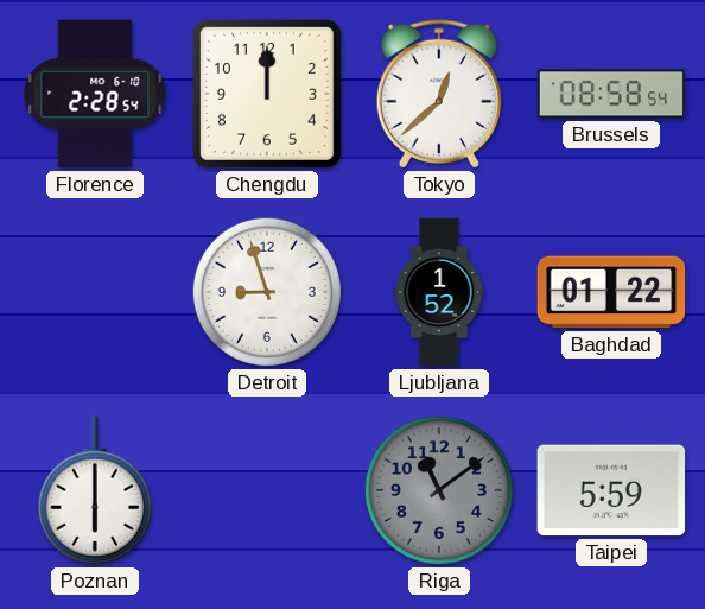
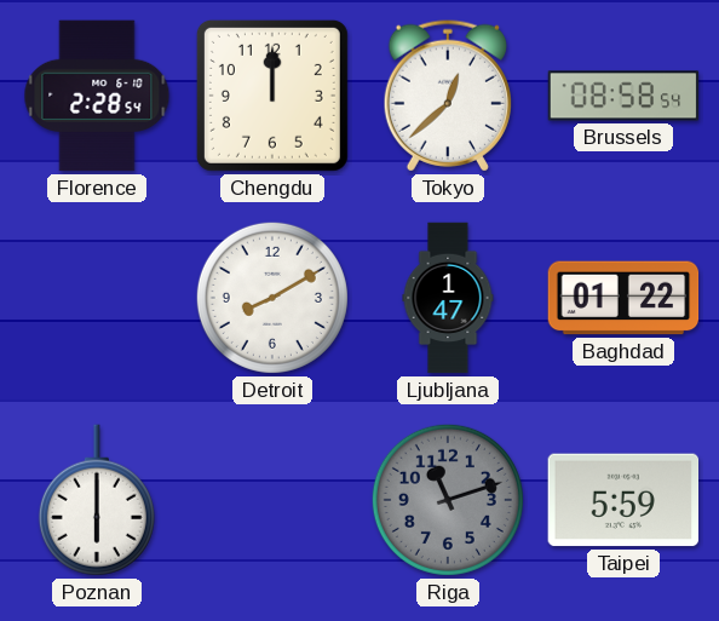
Detroit: 8:57 -> 8:10 (272, 298)
Ljubljana: 1:52 -> 1:47 (448, 298)
Riga: 11:09 -> 11:12 (448, 500)
